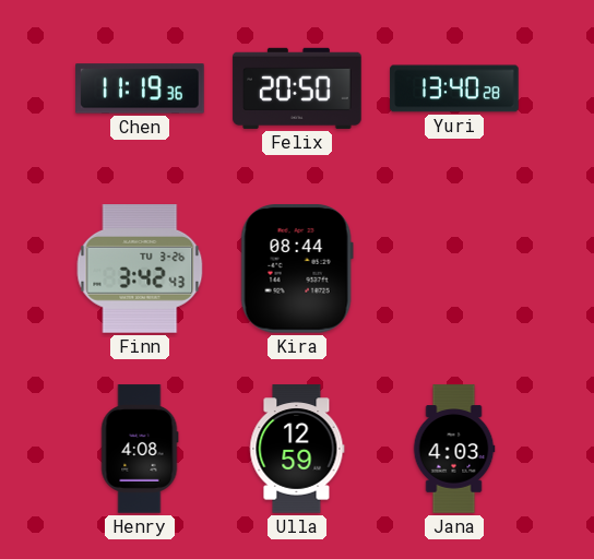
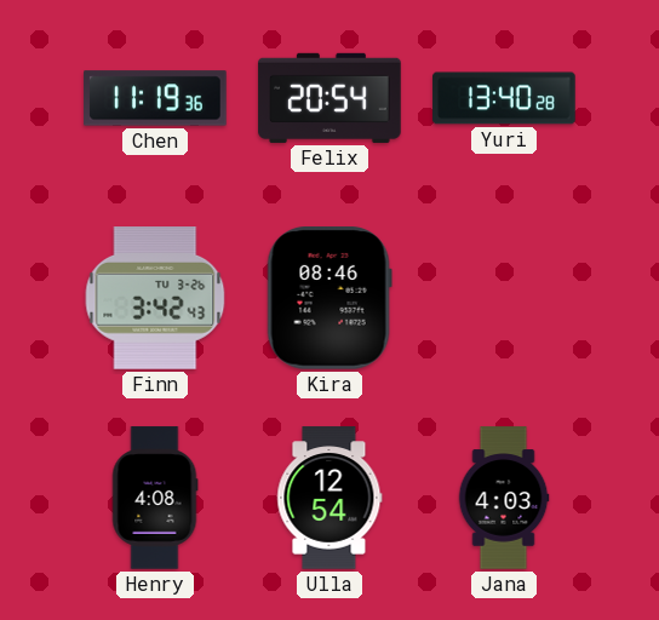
Felix: 20:50 -> 20:54 (329, 98)
Kira: 08:44 -> 08:46 (329, 299)
Ulla: 12:59 -> 12:54 (329, 498)
